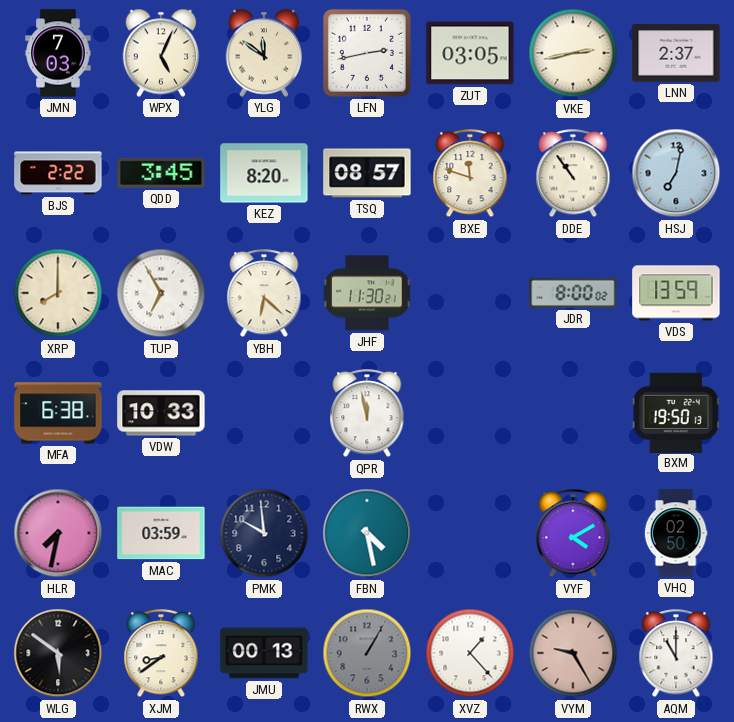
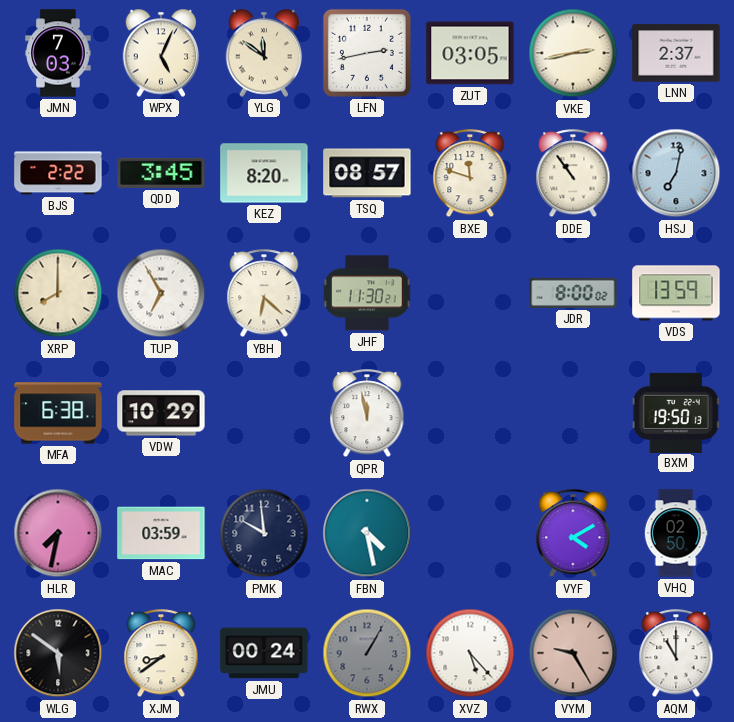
VDW: 10:33 -> 10:29 (161, 413)
JMU: 00:13 -> 00:24 (264, 653)
XVZ: 1:23 -> 5:23 (470, 653)
